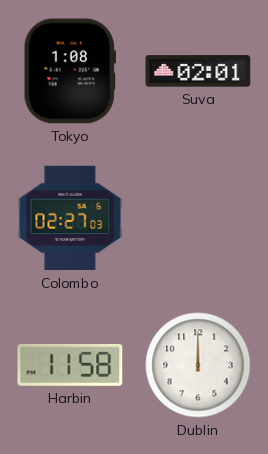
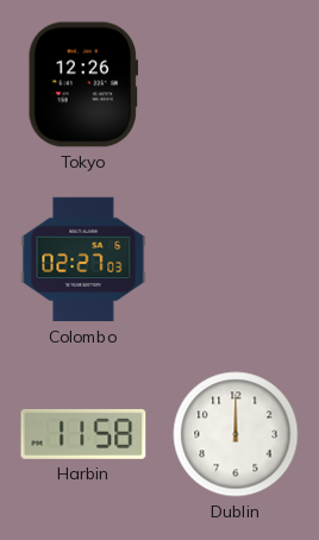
Tokyo: 1:08 -> 12:26 (82, 84)
Suva: 02:01 -> none (198, 71)
